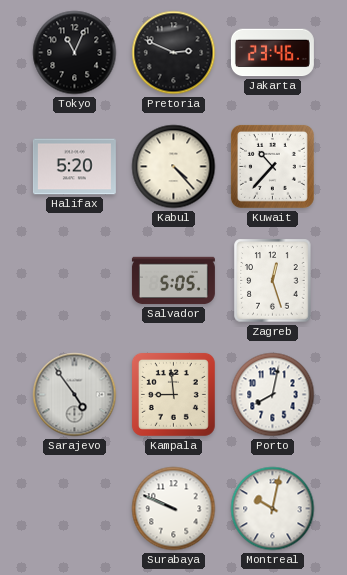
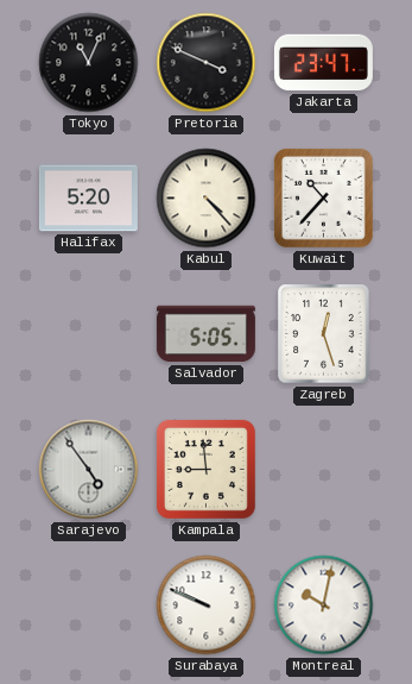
Pretoria: 2:49 -> 3:49 (207, 63)
Jakarta: 23:46 -> 23:47 (323, 63)
Porto: 8:02 -> none (273, 395)
